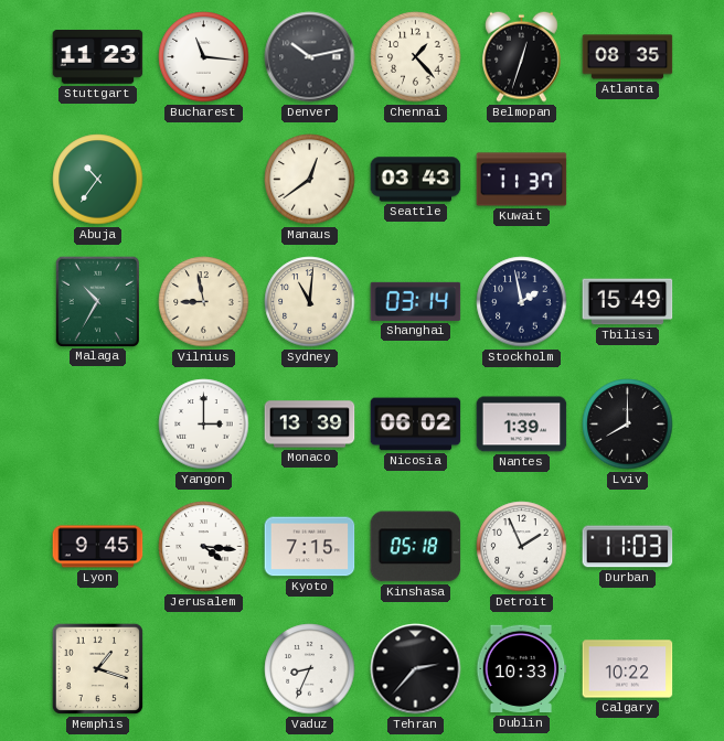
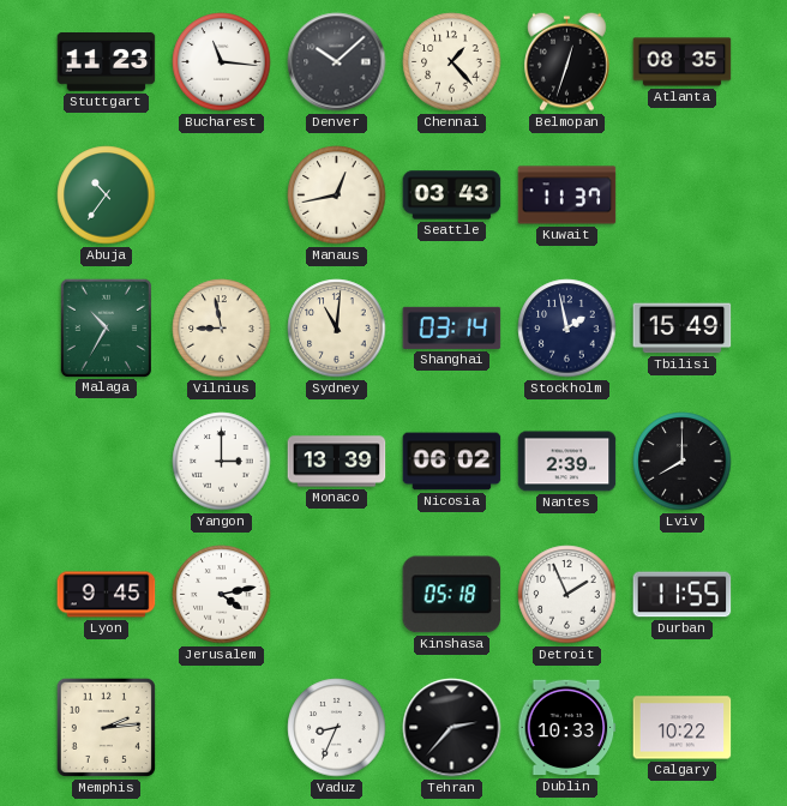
Denver: 10:13 -> 10:08 (337, 62)
Manaus: 12:39 -> 12:43 (337, 196)
Nantes: 1:39 -> 2:39 (567, 462)
Jerusalem: 4:16 -> 4:13 (222, 595)
Kyoto: 7:15 -> none (310, 547)
Durban: 11:03 -> 11:55 (683, 595)
Memphis: 1:18 -> 2:14 (106, 727)
